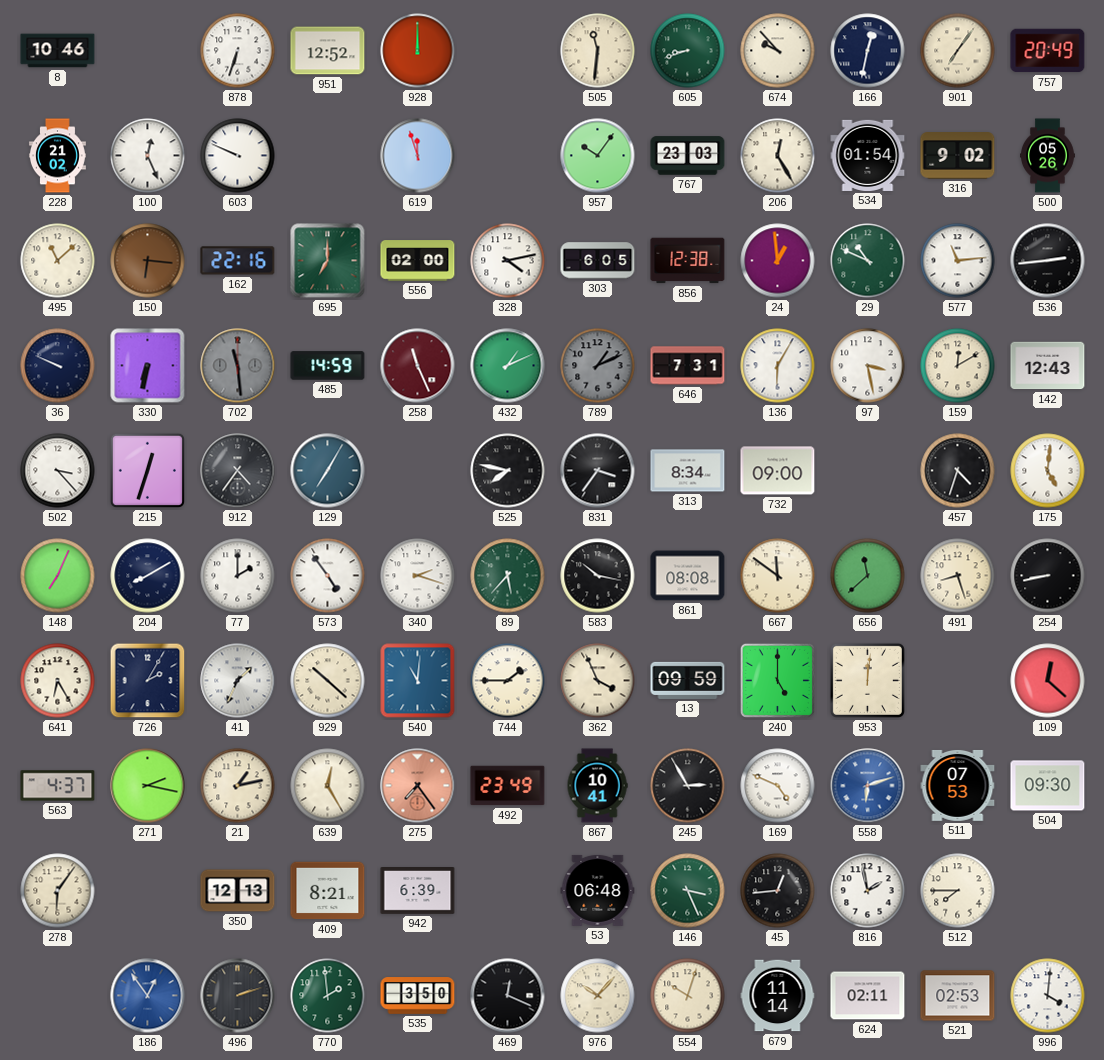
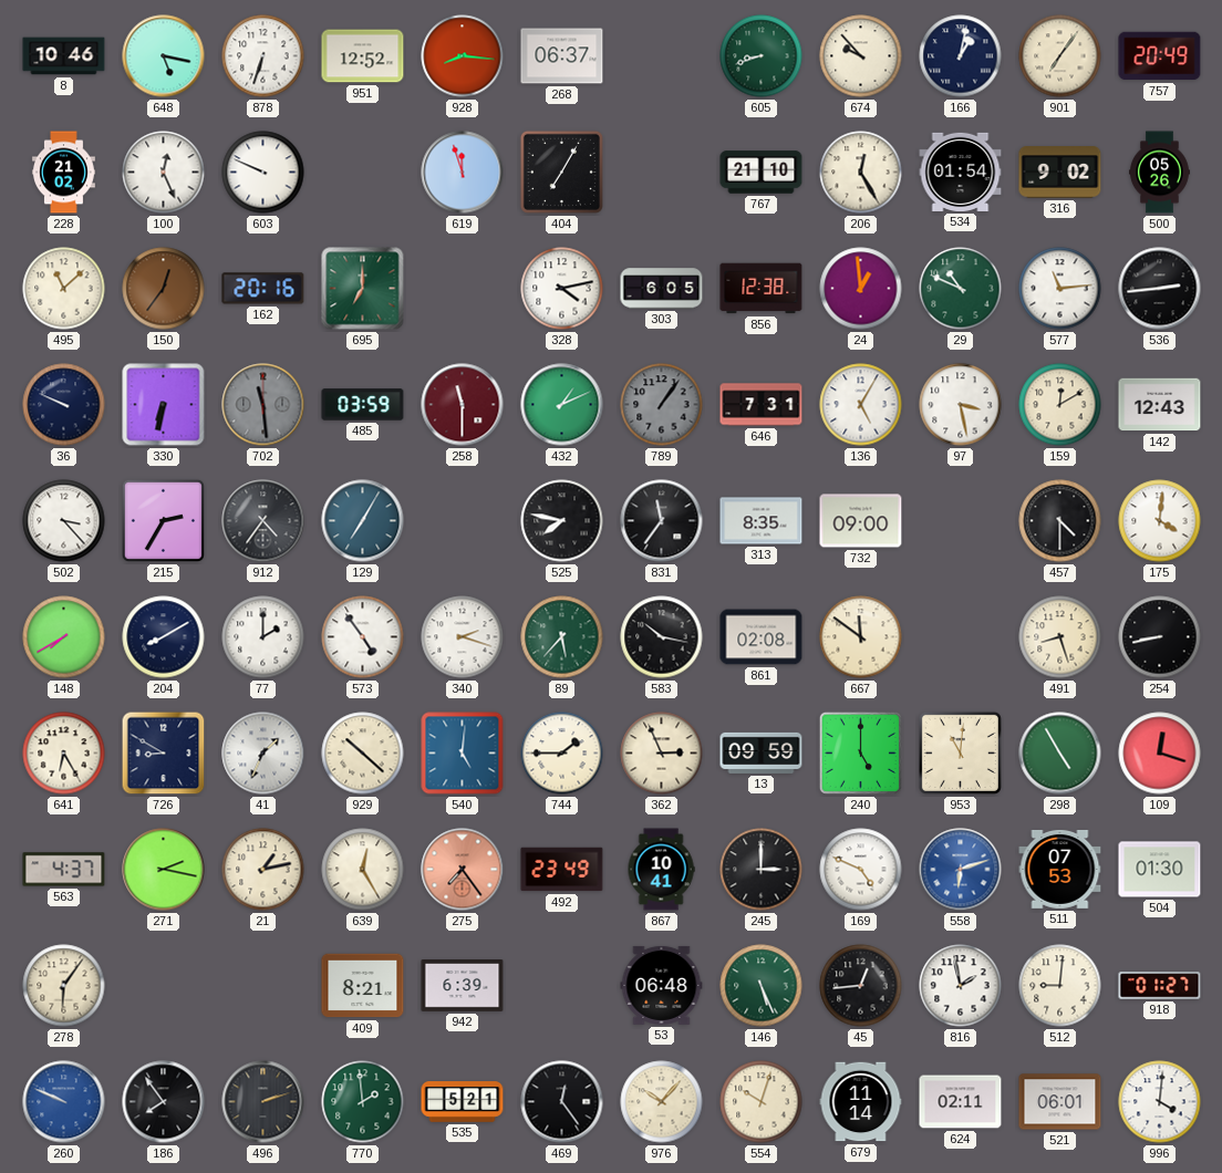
648: none -> 5:17 (164, 56)
928: 12:00 -> 8:16 (463, 56)
268: none -> 06:37 (562, 56)
505: 11:31 -> none (598, 51)
166: 12:32 -> 1:02 (961, 56)
404: none -> 7:05 (561, 172)
957: 10:06 -> none (598, 156)
767: 23:03 -> 21:10 (762, 173)
150: 6:16 -> 12:36 (164, 289)
162: 22:16 -> 20:16 (263, 289)
556: 02:00 -> none (418, 261)
485: 14:59 -> 03:59 (363, 405)
258: 11:26 -> 11:30 (463, 405)
789: 1:11 -> 1:06 (662, 405)
136: 6:05 -> 5:05 (861, 405)
215: 12:33 -> 2:35 (163, 520)
831: 3:36 -> 11:36 (662, 521)
313: 8:34 -> 8:35 (762, 521)
457: 4:33 -> 4:30 (1060, 521)
175: 5:01 -> 4:01 (1160, 521)
148: 7:04 -> 7:40 (64, 637)
861: 08:08 -> 02:08 (762, 637)
656: 11:38 -> none (868, 576)
726: 2:05 -> 8:50 (164, 754)
540: 11:01 -> 5:01 (463, 754)
362: 3:56 -> 2:56 (662, 754)
953: 12:01 -> 11:01 (960, 752)
298: none -> 4:55 (1060, 754)
109: 12:22 -> 12:18 (1160, 754)
245: 2:55 -> 3:00 (762, 870)
504: 09:30 -> 01:30 (1160, 870)
350: 12:13 -> none (238, 891)
146: 3:26 -> 5:26 (762, 986)
512: 7:45 -> 9:01 (1060, 986)
918: none -> 01:27 (1160, 986)
260: none -> 9:49 (64, 1102)
186: 12:54 -> 7:54 (164, 1102)
186 dial: blue -> black (164, 1102)
535: 3:50 -> 5:21 (463, 1102)
469: 12:19 -> 12:24 (562, 1102)
521: 02:53 -> 06:01 (1060, 1102)
